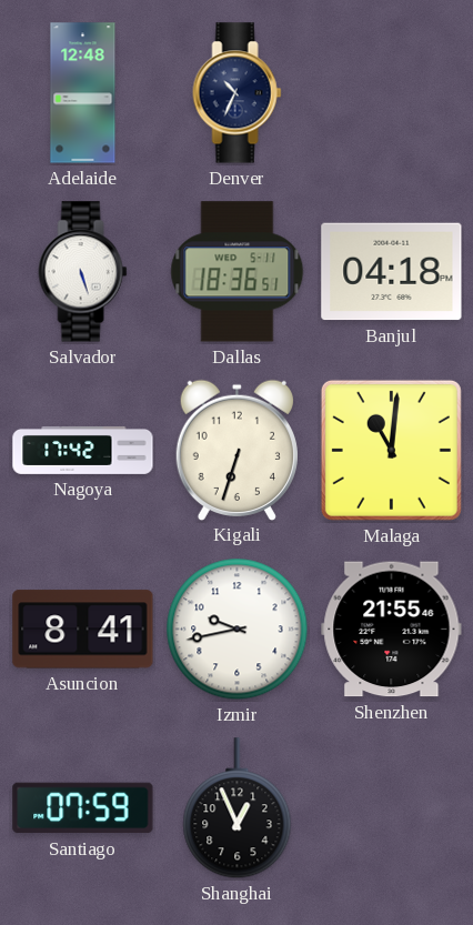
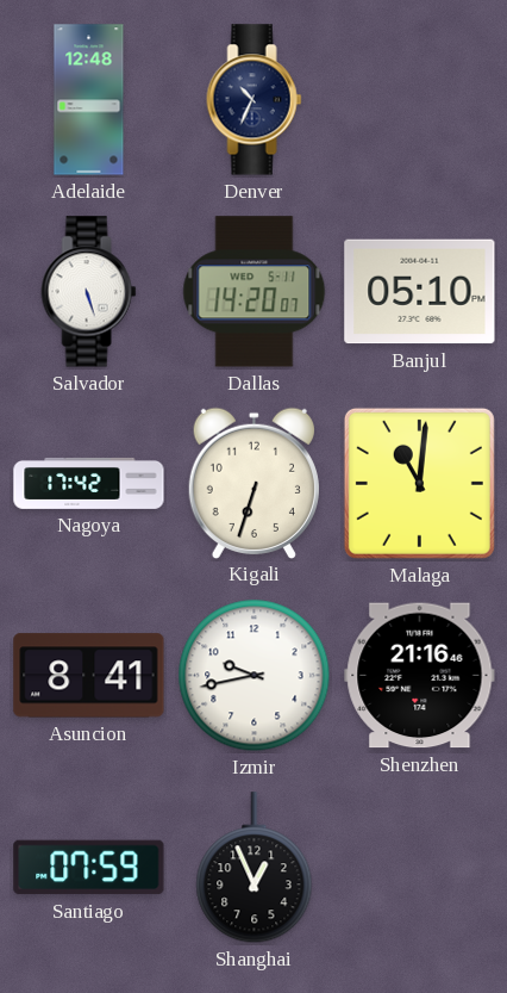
Dallas: 18:36 -> 14:20 (255, 292)
Banjul: 04:18 -> 05:10 (420, 292)
Shenzhen: 21:55 -> 21:16 (420, 676)
